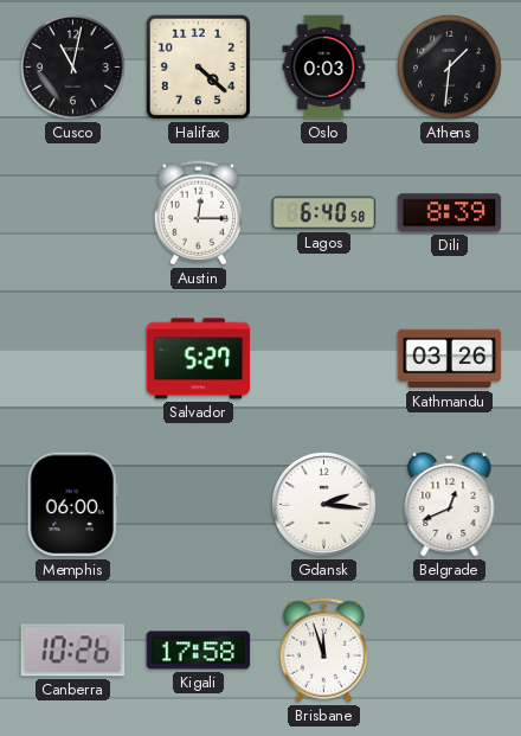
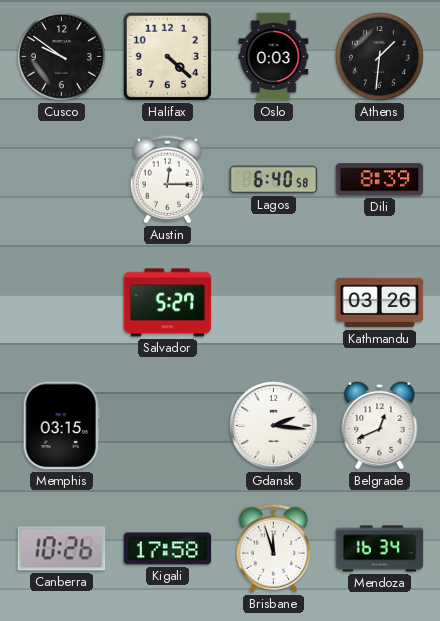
Cusco: 11:02 -> 9:51 (61, 56)
Memphis: 06:00 -> 03:15 (61, 426)
Mendoza: none -> 16:34 (380, 549)
